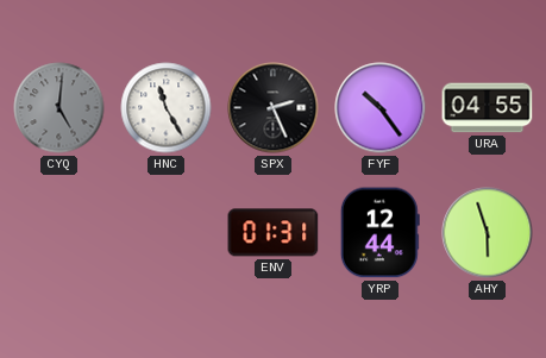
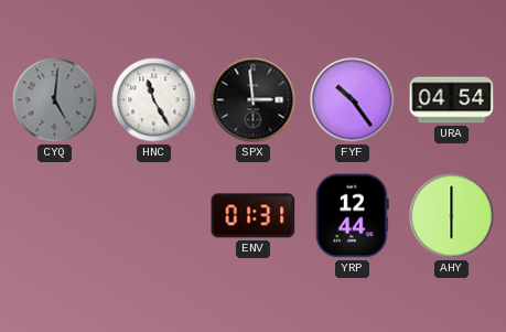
SPX: 2:26 -> 2:59 (254, 100)
URA: 04:55 -> 04:54 (452, 100)
AHY: 5:57 -> 6:00 (452, 216)
